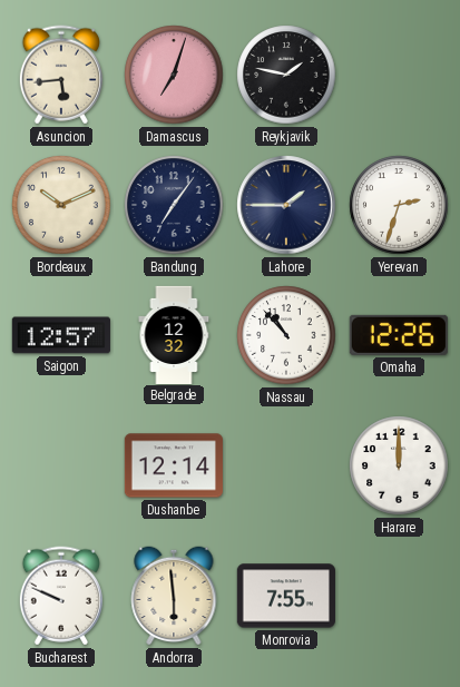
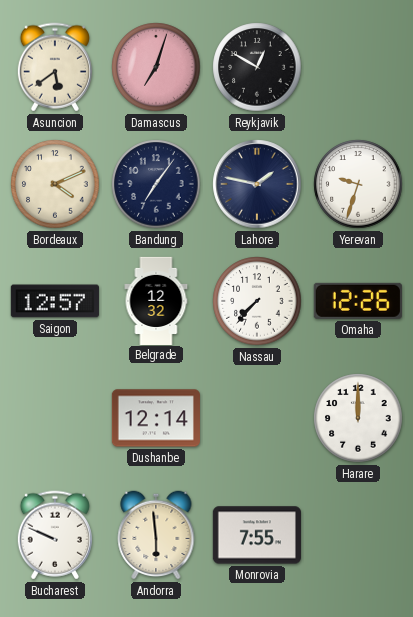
Asuncion: 5:44 -> 5:39 (55, 67)
Reykjavik: 1:47 -> 12:50 (257, 67)
Bordeaux: 10:11 -> 4:11 (55, 184)
Lahore: 1:45 -> 1:47 (257, 184)
Yerevan: 2:33 -> 9:33 (358, 184)
Nassau: 10:53 -> 7:37 (257, 301)
